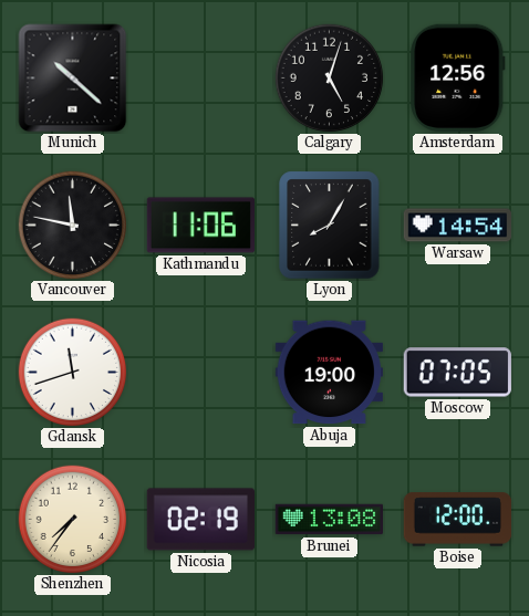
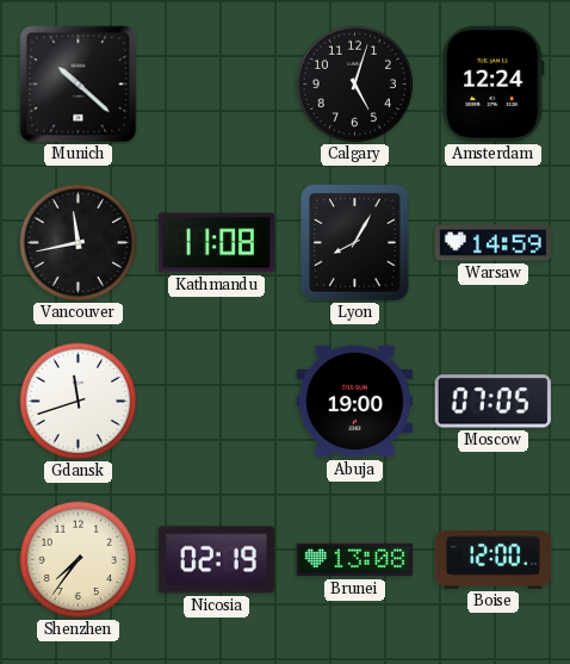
Amsterdam: 12:56 -> 12:24 (494, 83)
Vancouver: 11:47 -> 11:43 (79, 243)
Kathmandu: 11:06 -> 11:08 (216, 243)
Warsaw: 14:54 -> 14:59 (494, 243)
